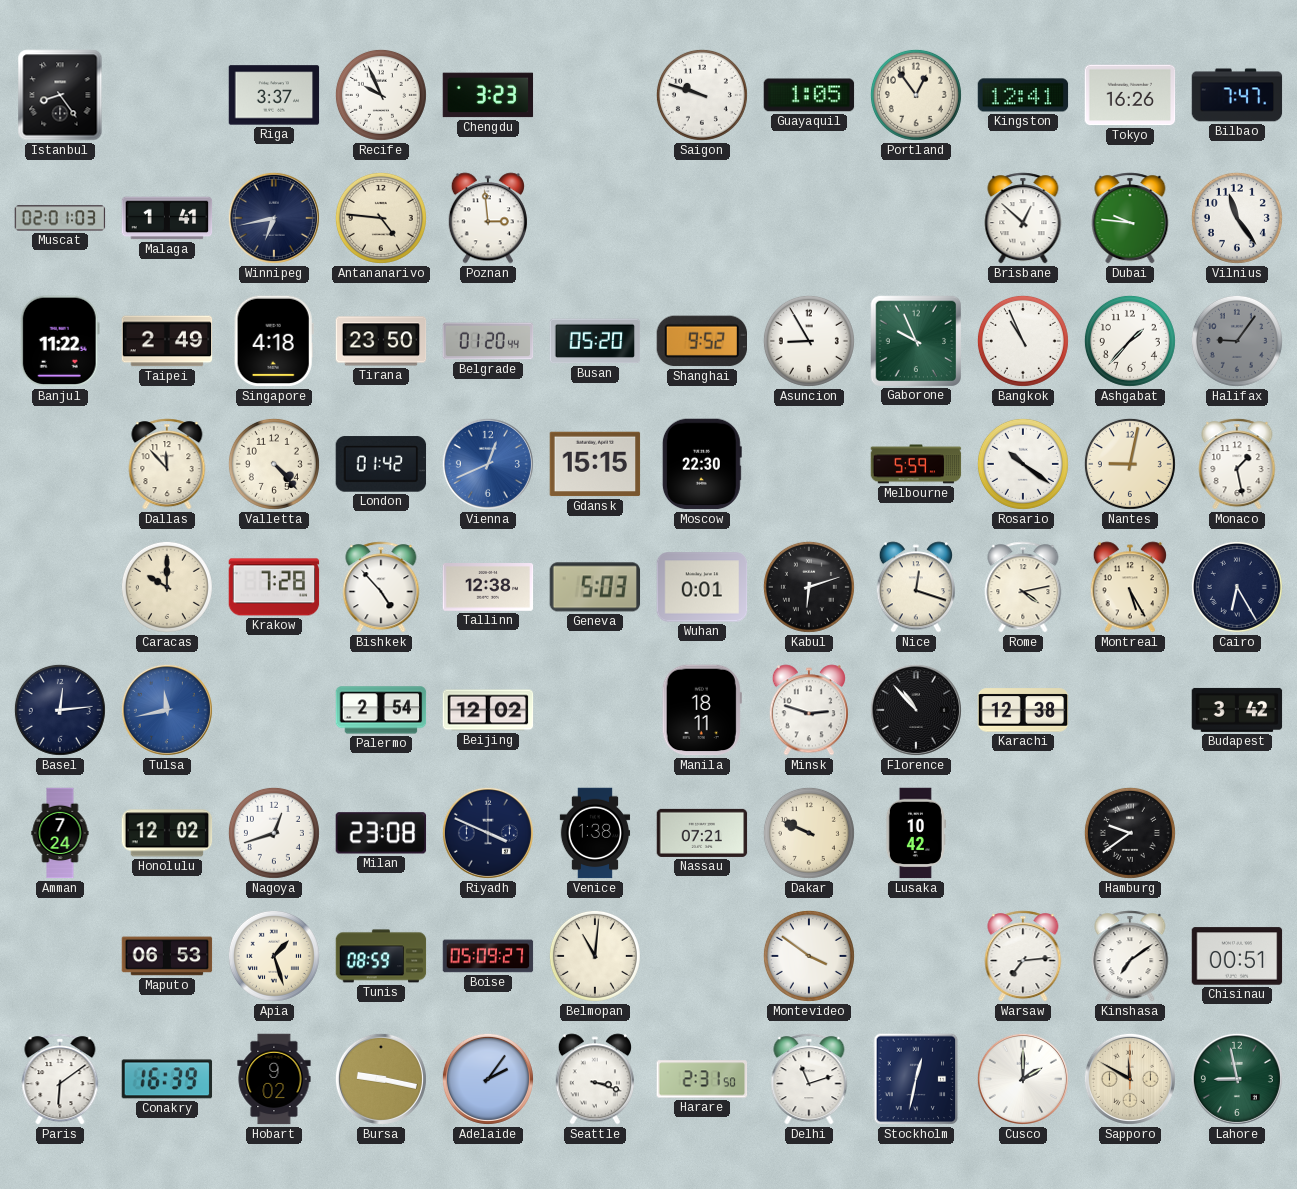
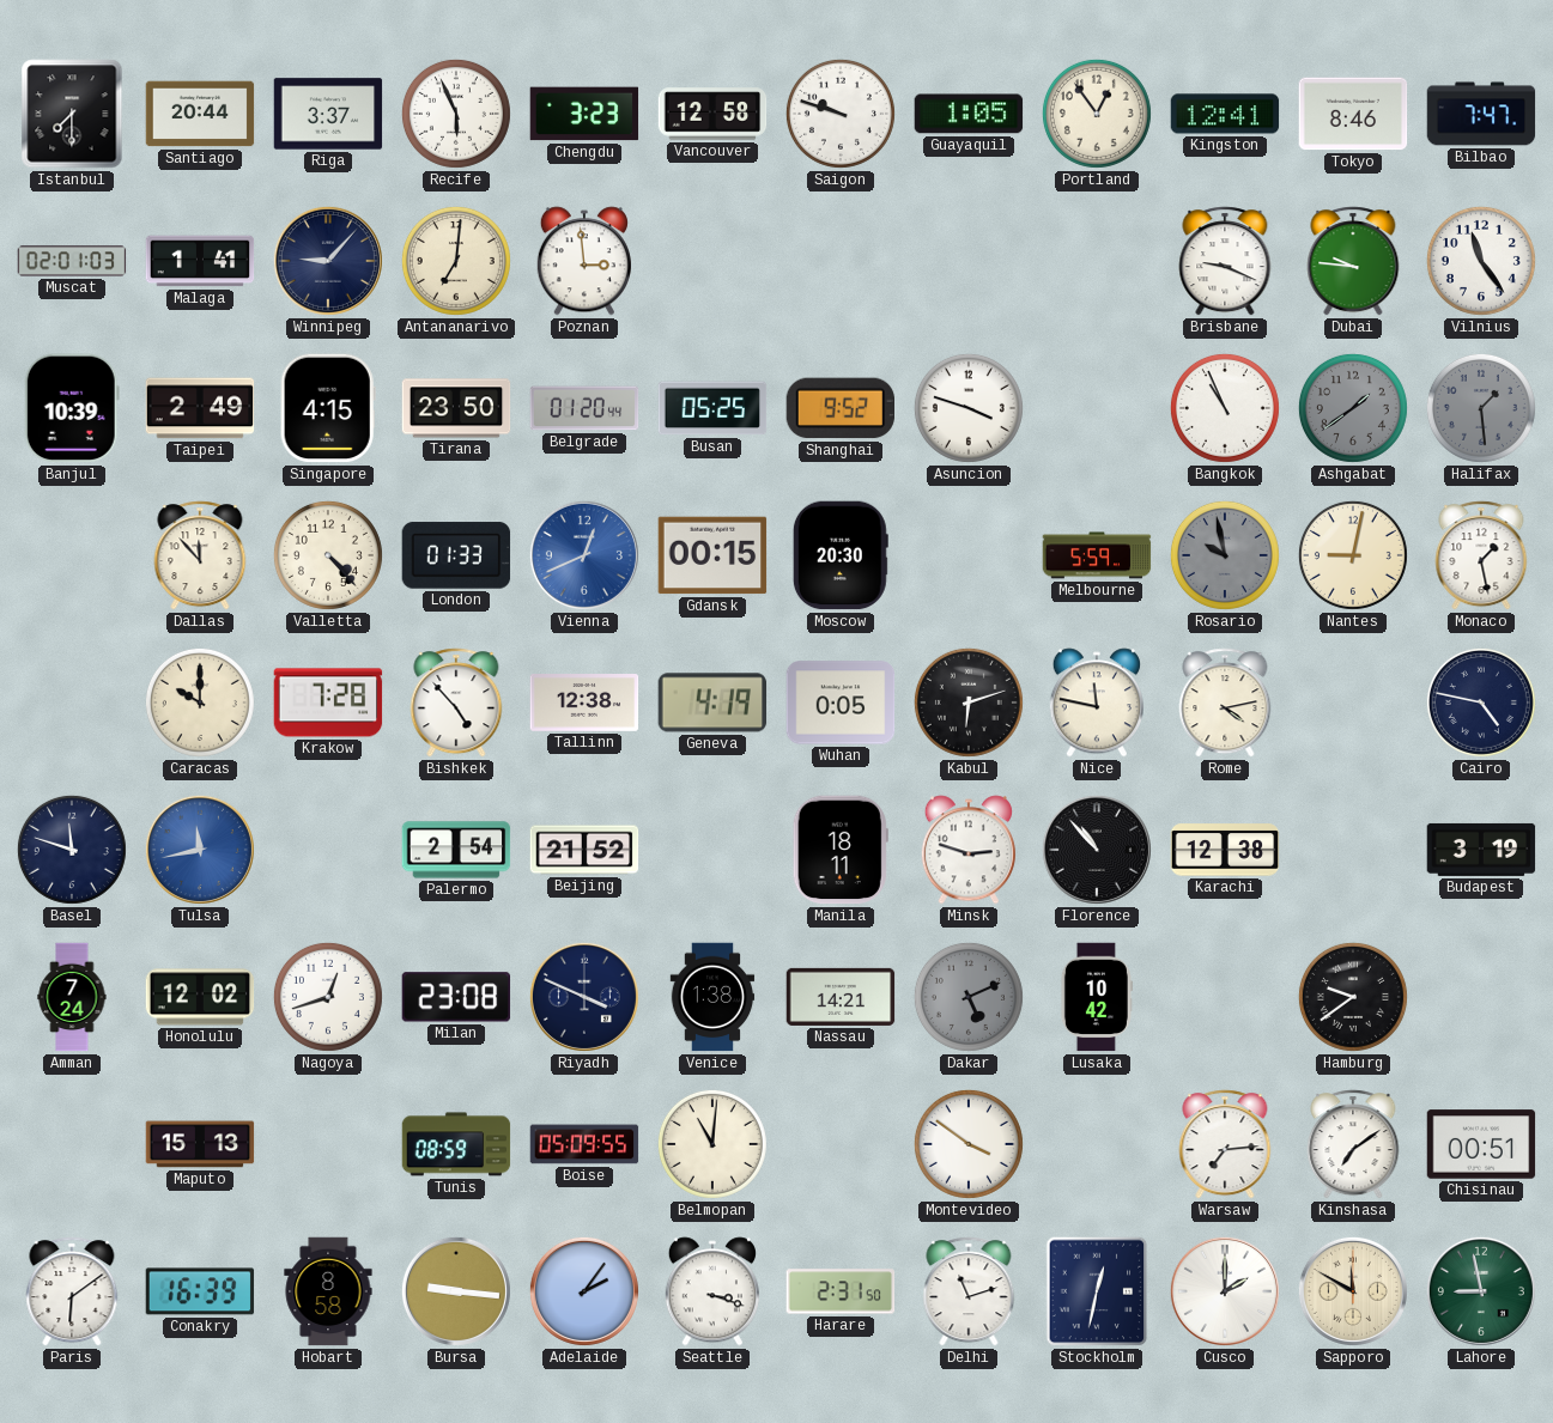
Istanbul: 8:24 -> 7:30 (72, 114)
Santiago: none -> 20:44 (200, 114)
Recife: 9:56 -> 5:56 (456, 114)
Vancouver: none -> 12:58 (712, 114)
Tokyo: 16:26 -> 8:46 (1353, 114)
Winnipeg: 6:43 -> 9:07 (328, 261)
Antananarivo: 4:46 -> 7:01 (456, 261)
Brisbane: 12:52 -> 9:19 (1225, 261)
Banjul: 11:22 -> 10:39 (72, 408)
Singapore: 4:18 -> 4:15 (328, 408)
Busan: 05:20 -> 05:25 (712, 408)
Asuncion: 8:55 -> 3:48 (969, 408)
Gaborone: 9:56 -> none (916, 340)
Ashgabat: 1:37 -> 1:39 (1353, 408)
Ashgabat dial: white -> grey (1353, 408)
Halifax: 9:06 -> 1:29 (1481, 408)
London: 01:42 -> 01:33 (456, 555)
Gdansk: 15:15 -> 00:15 (712, 555)
Moscow: 22:30 -> 20:30 (841, 555)
Rosario: 10:21 -> 9:58 (1225, 555)
Rosario dial: white -> grey (1225, 555)
Geneva: 5:03 -> 4:19 (712, 703)
Wuhan: 0:01 -> 0:05 (841, 703)
Nice: 12:18 -> 11:47 (1097, 703)
Montreal: 5:25 -> none (1130, 587)
Cairo: 6:25 -> 4:47 (1481, 703)
Basel: 12:14 -> 11:48 (72, 850)
Beijing: 12:02 -> 21:52 (584, 850)
Budapest: 3:42 -> 3:19 (1481, 850)
Nassau: 07:21 -> 14:21 (841, 997)
Dakar: 9:49 -> 5:11 (969, 997)
Dakar dial: cream -> grey (969, 997)
Maputo: 06:53 -> 15:13 (200, 1144)
Apia: 1:27 -> none (274, 956)
Boise: 05:09:27 -> 05:09:55 (584, 1144)
Hobart: 9:02 -> 8:58 (328, 1291)
Bursa: 9:17 -> 9:16 (456, 1291)
